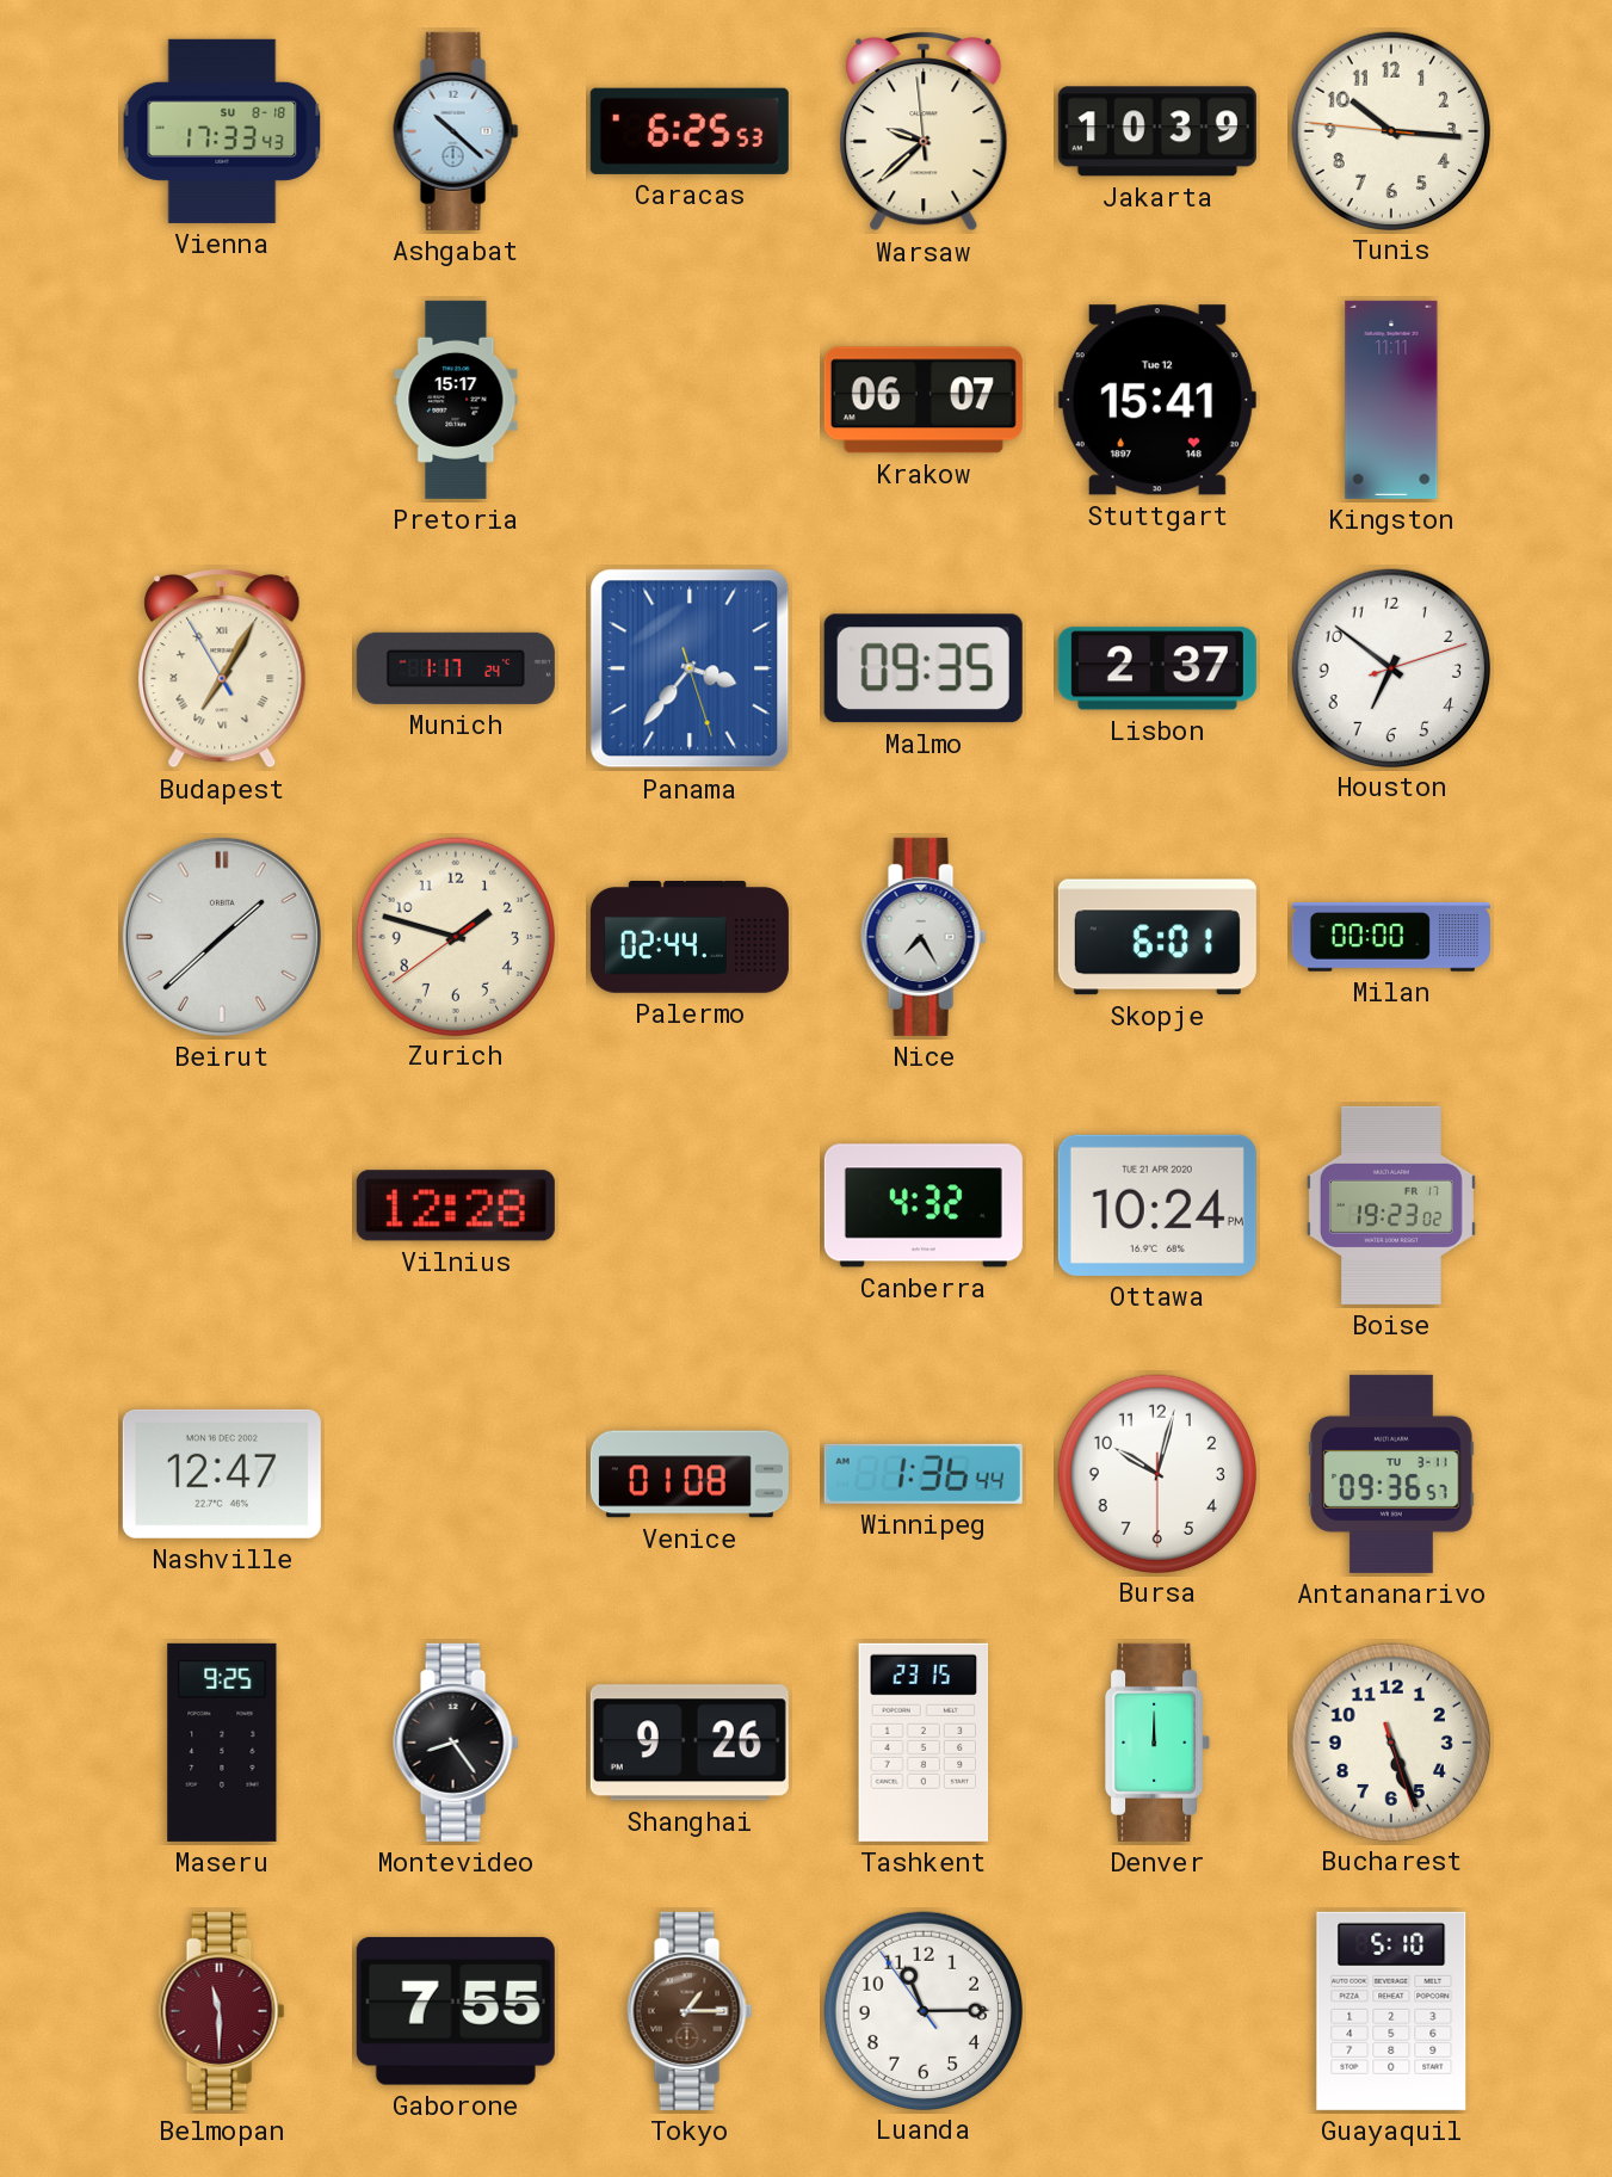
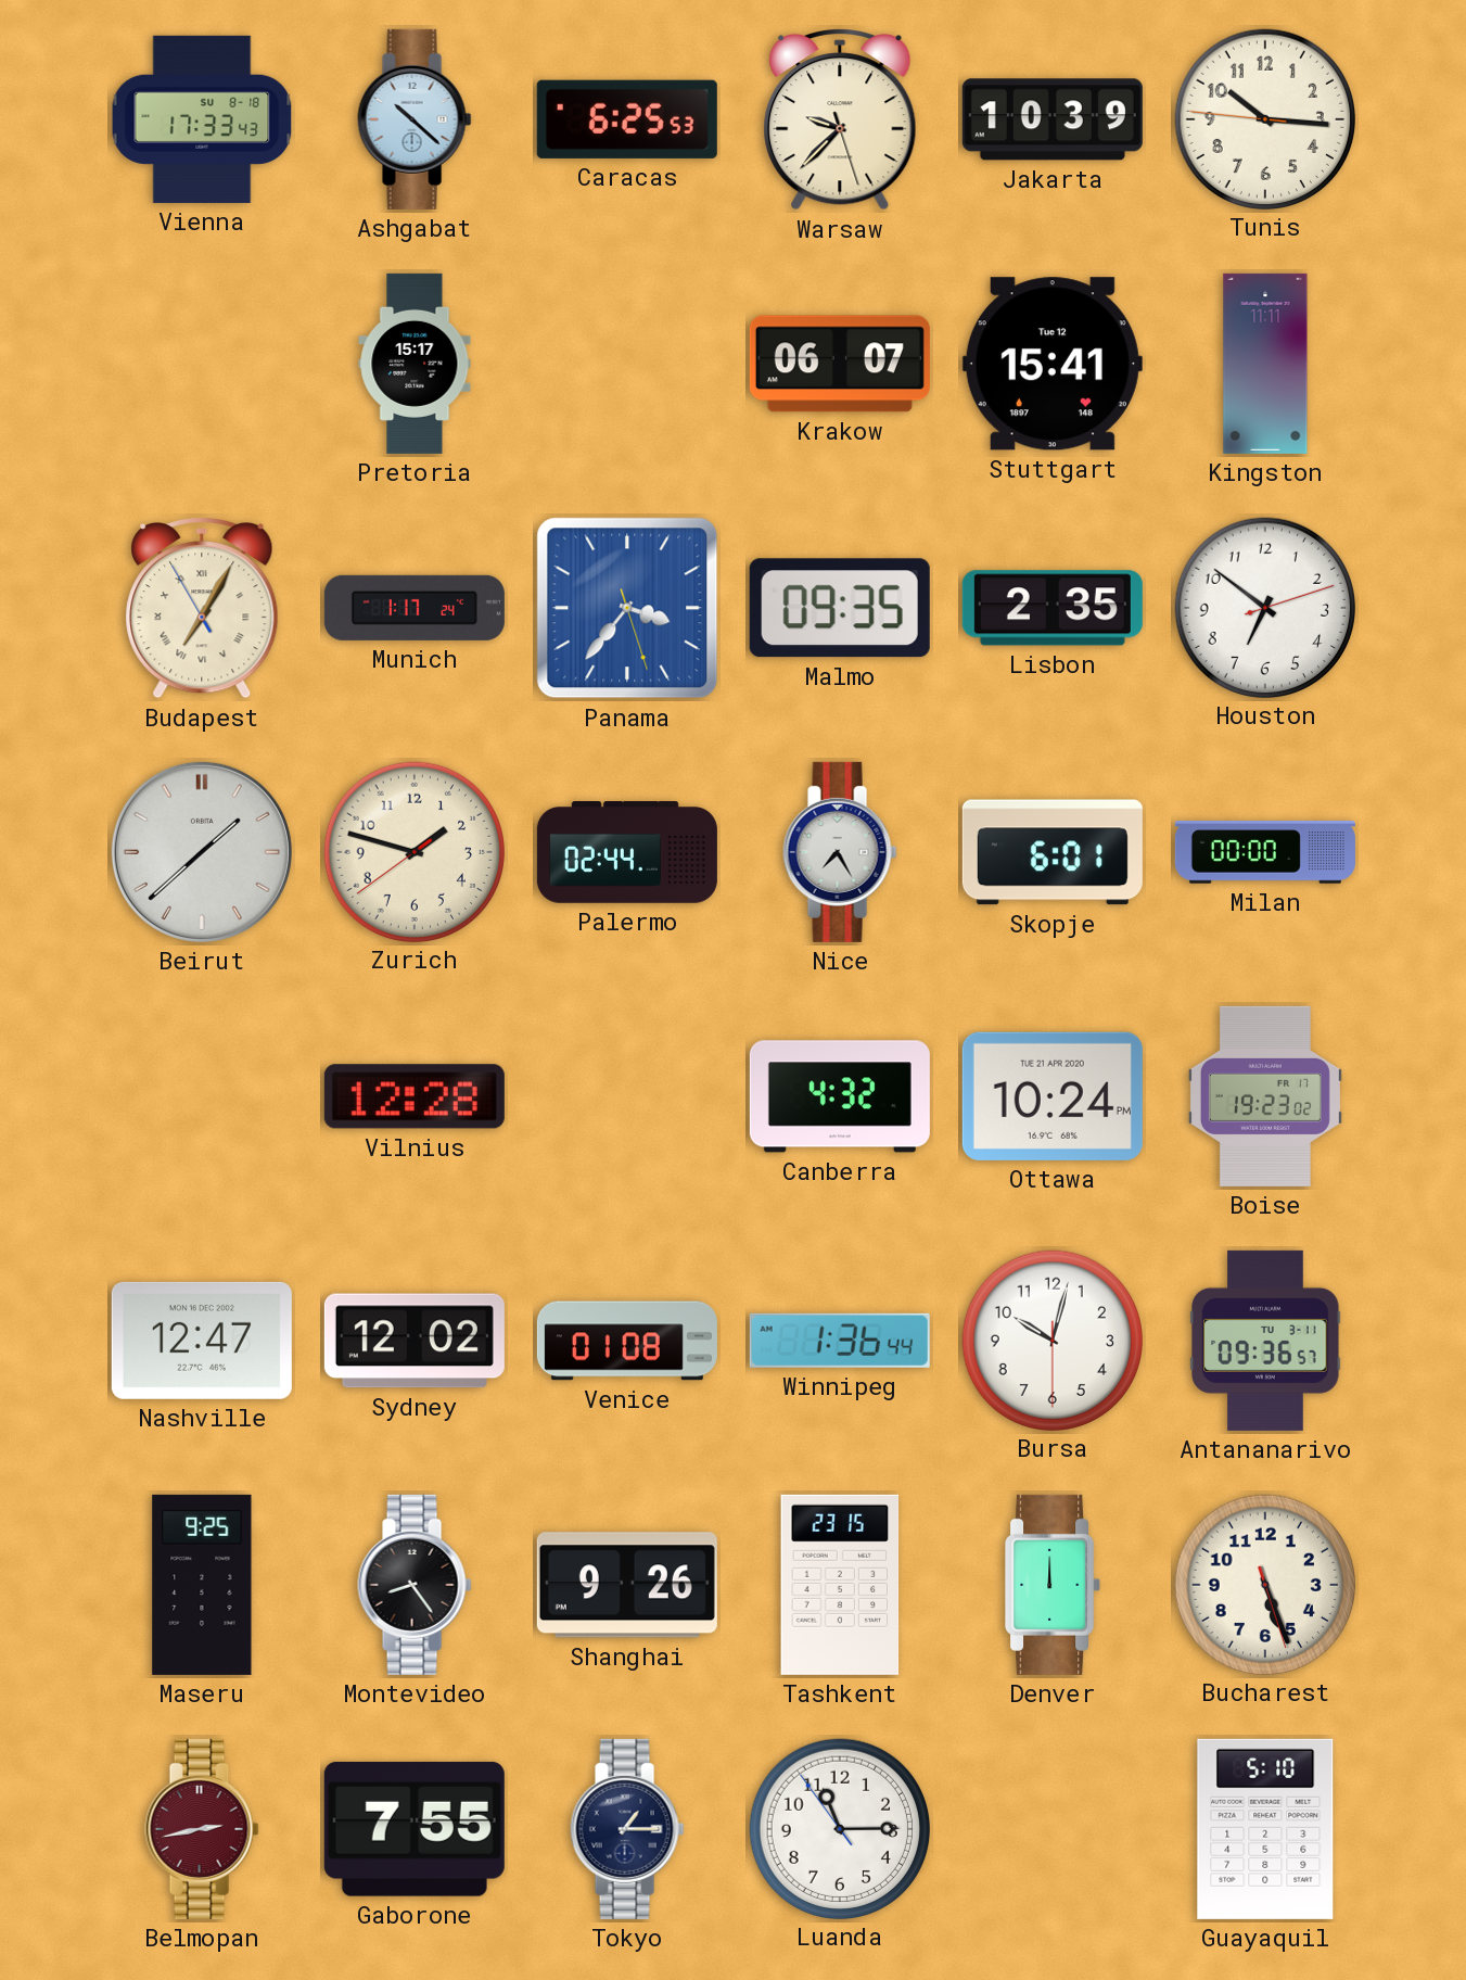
Warsaw: 9:37:59 -> 9:37:27 (840, 120)
Lisbon: 2:37 -> 2:35 (1053, 608)
Sydney: none -> 12:02 (415, 1341)
Belmopan: 11:30 -> 2:43 (202, 1829)
Tokyo dial: brown -> navy (627, 1829)
